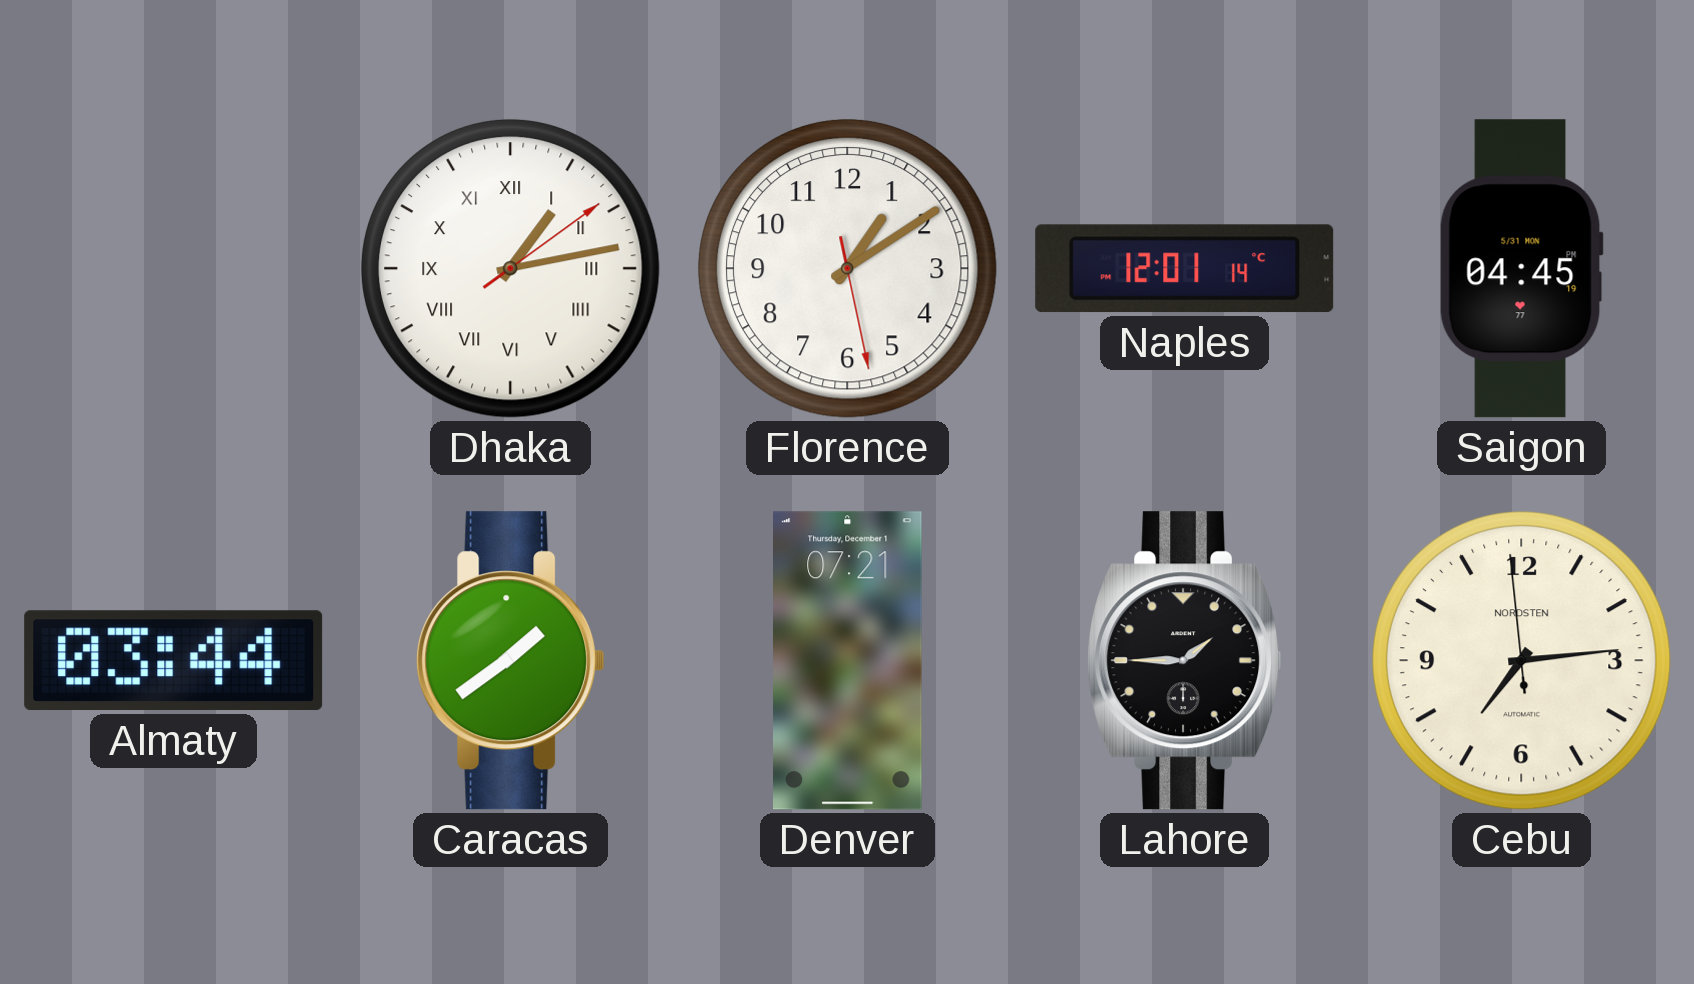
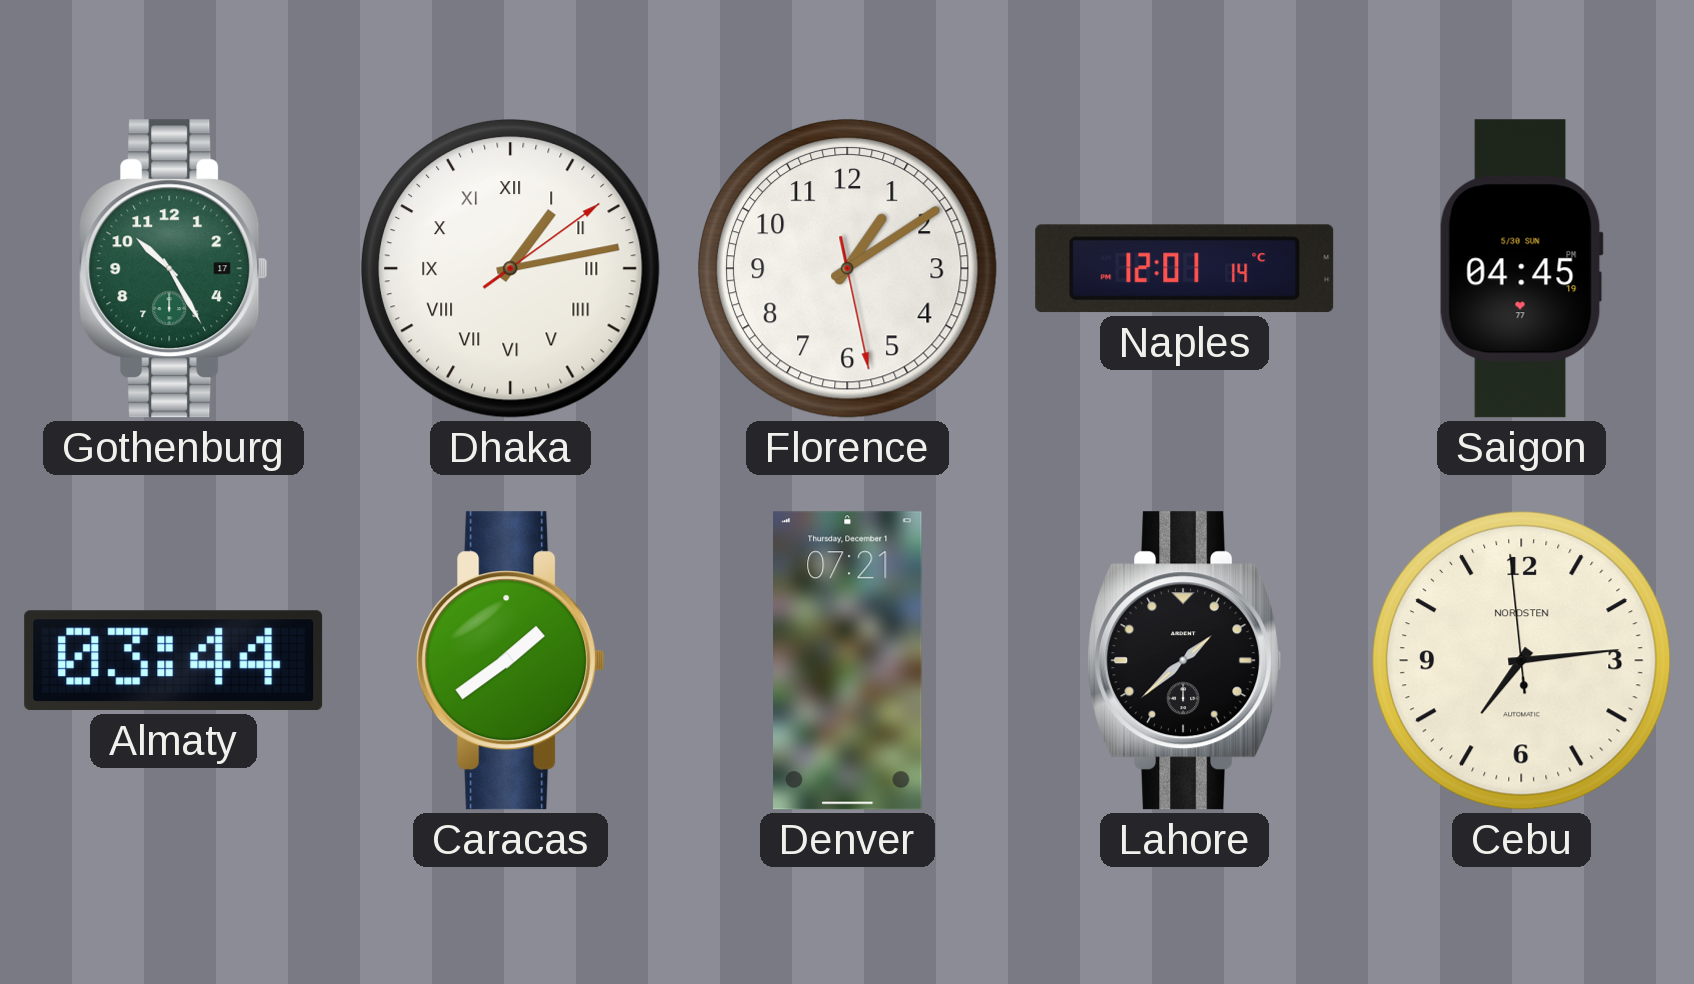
Gothenburg: none -> 10:25 (174, 269)
Saigon date: 5/31 MON -> 5/30 SUN (1521, 269)
Lahore: 1:45 -> 1:38 (1185, 661)
